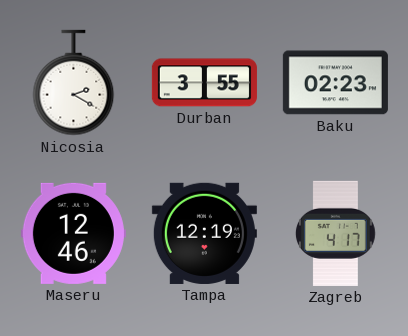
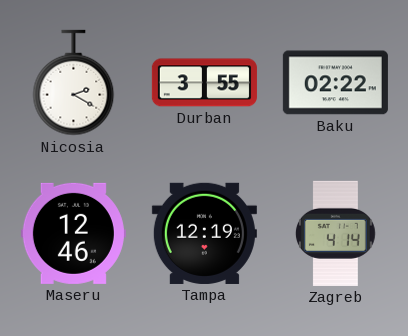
Baku: 02:23 -> 02:22 (335, 83)
Zagreb: 4:17 -> 4:14 (335, 233)
